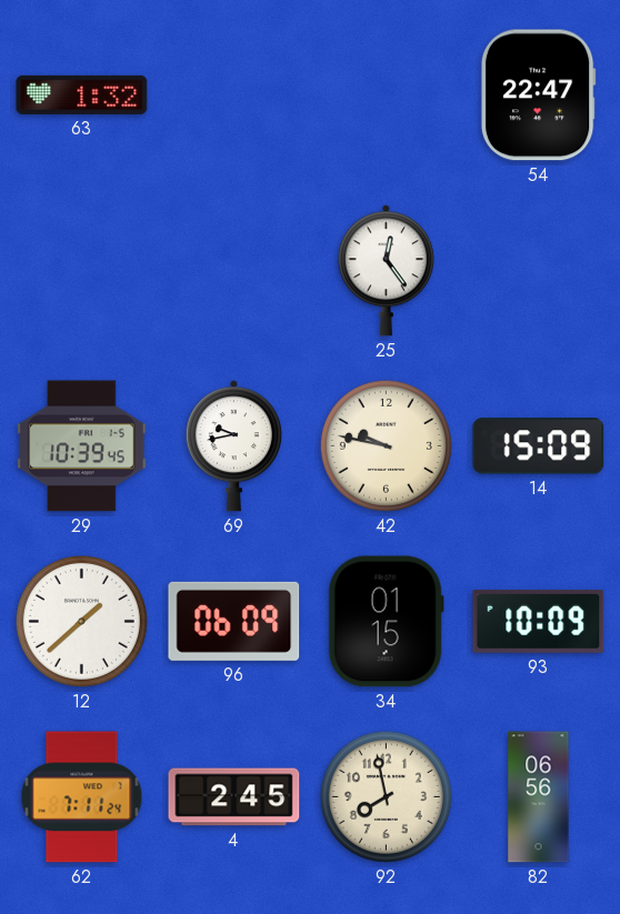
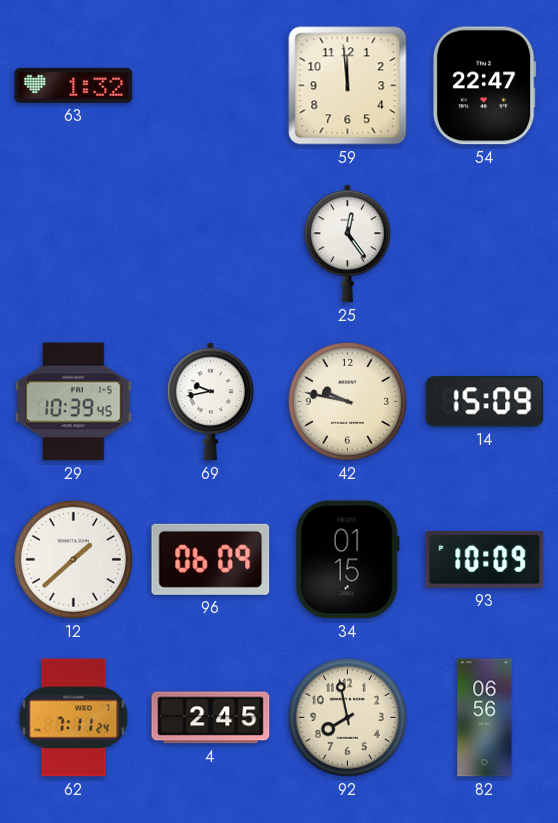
59: none -> 11:59 (348, 86)
